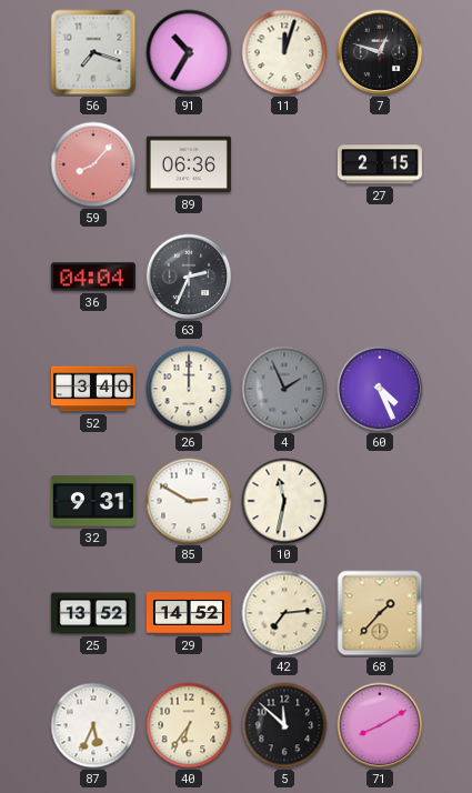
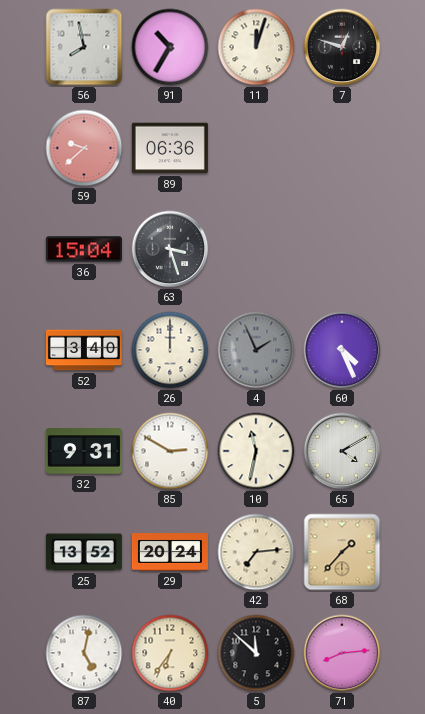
56: 7:18 -> 7:58 (84, 47)
59: 8:07 -> 9:38 (84, 148)
27: 2:15 -> none (380, 164)
36: 04:04 -> 15:04 (84, 249)
63: 2:34 -> 3:27 (170, 249)
65: none -> 4:10 (342, 451)
29: 14:52 -> 20:24 (170, 552)
87: 5:34 -> 5:02 (84, 653)
71: 8:10 -> 8:14 (342, 653)
